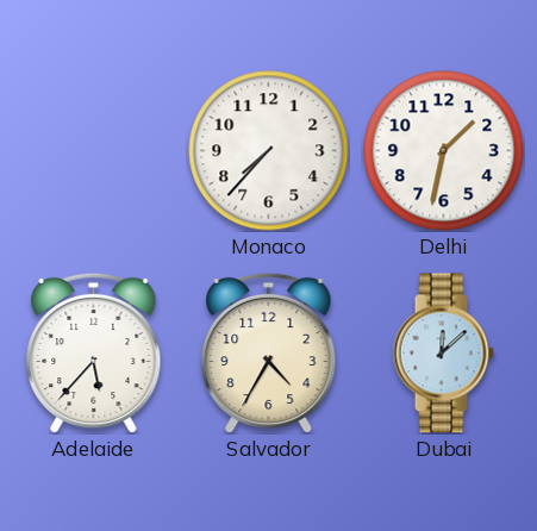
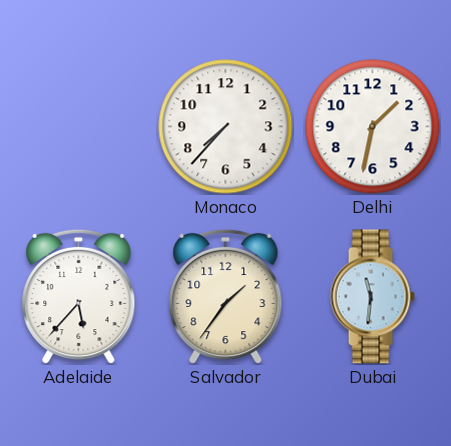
Salvador: 4:35 -> 1:36 (226, 296)
Dubai: 12:08 -> 11:31 (372, 297)
